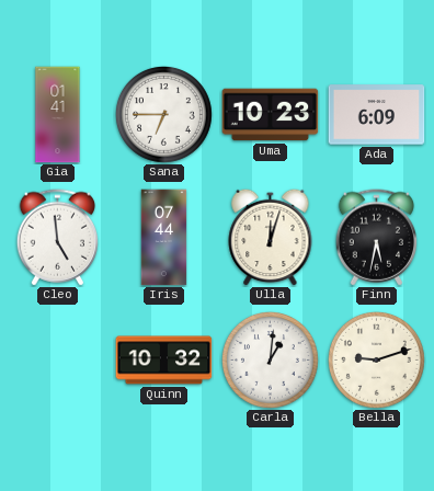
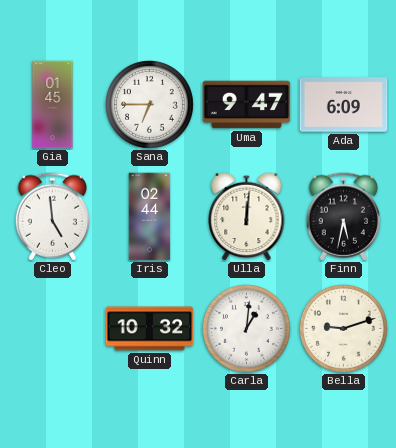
Gia: 01:41 -> 01:45 (53, 105)
Uma: 10:23 -> 9:47 (247, 105)
Iris: 07:44 -> 02:44 (150, 217)
Ulla: 12:03 -> 12:01 (247, 216)
